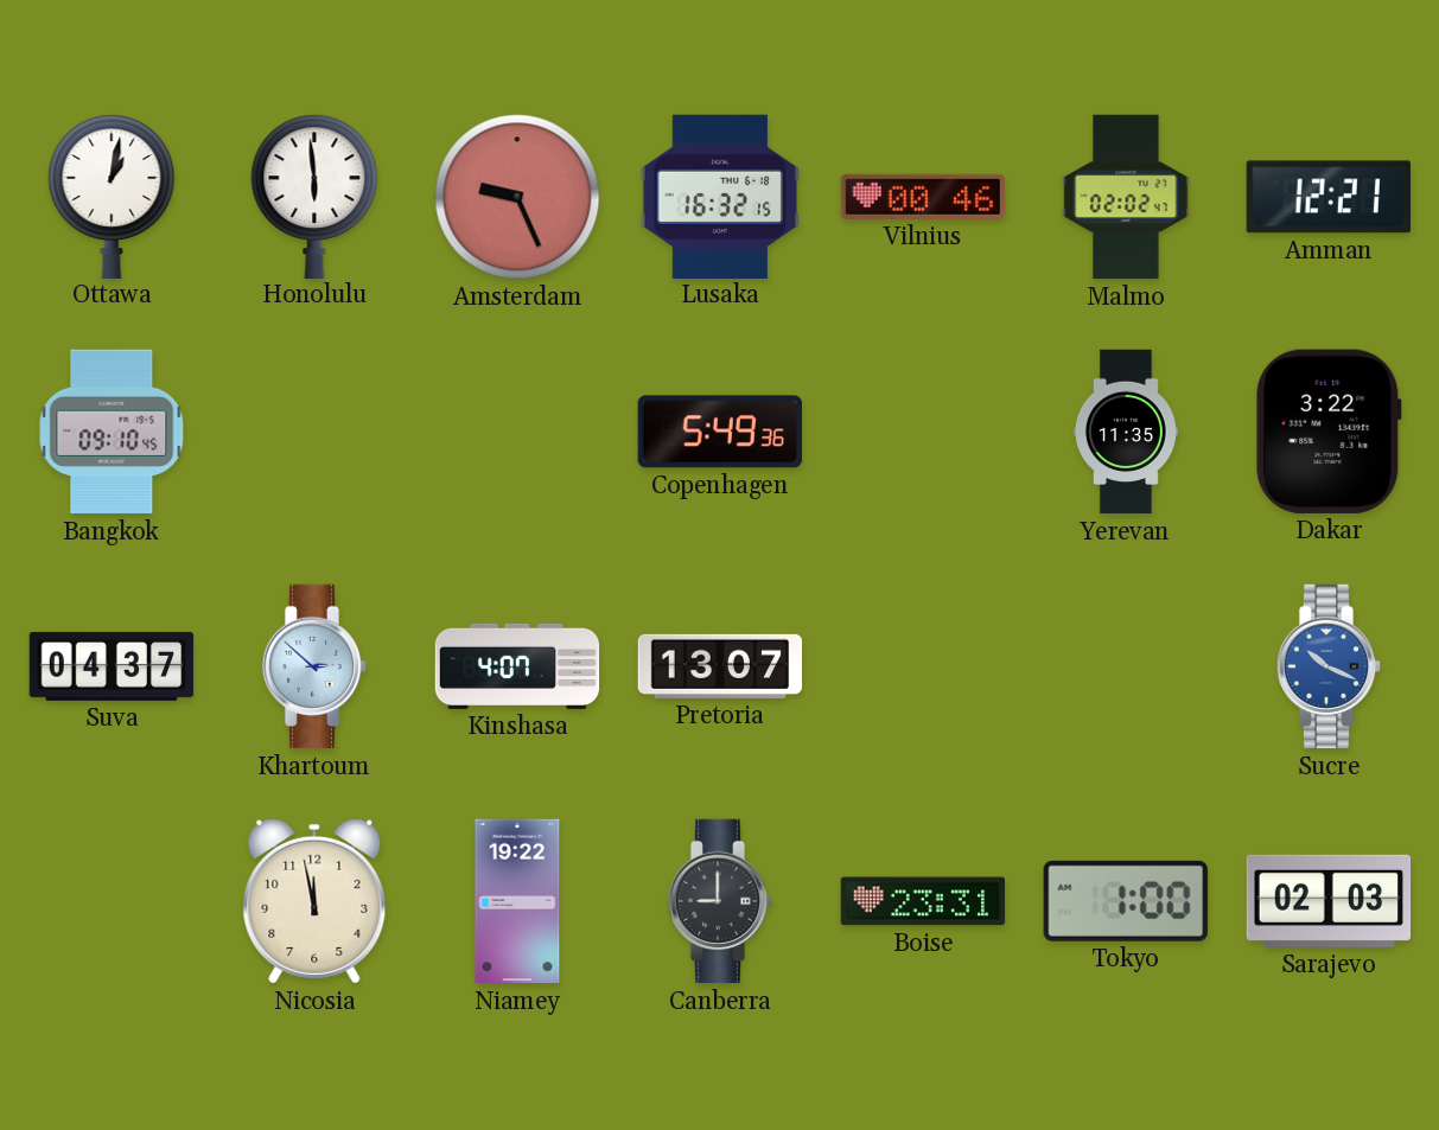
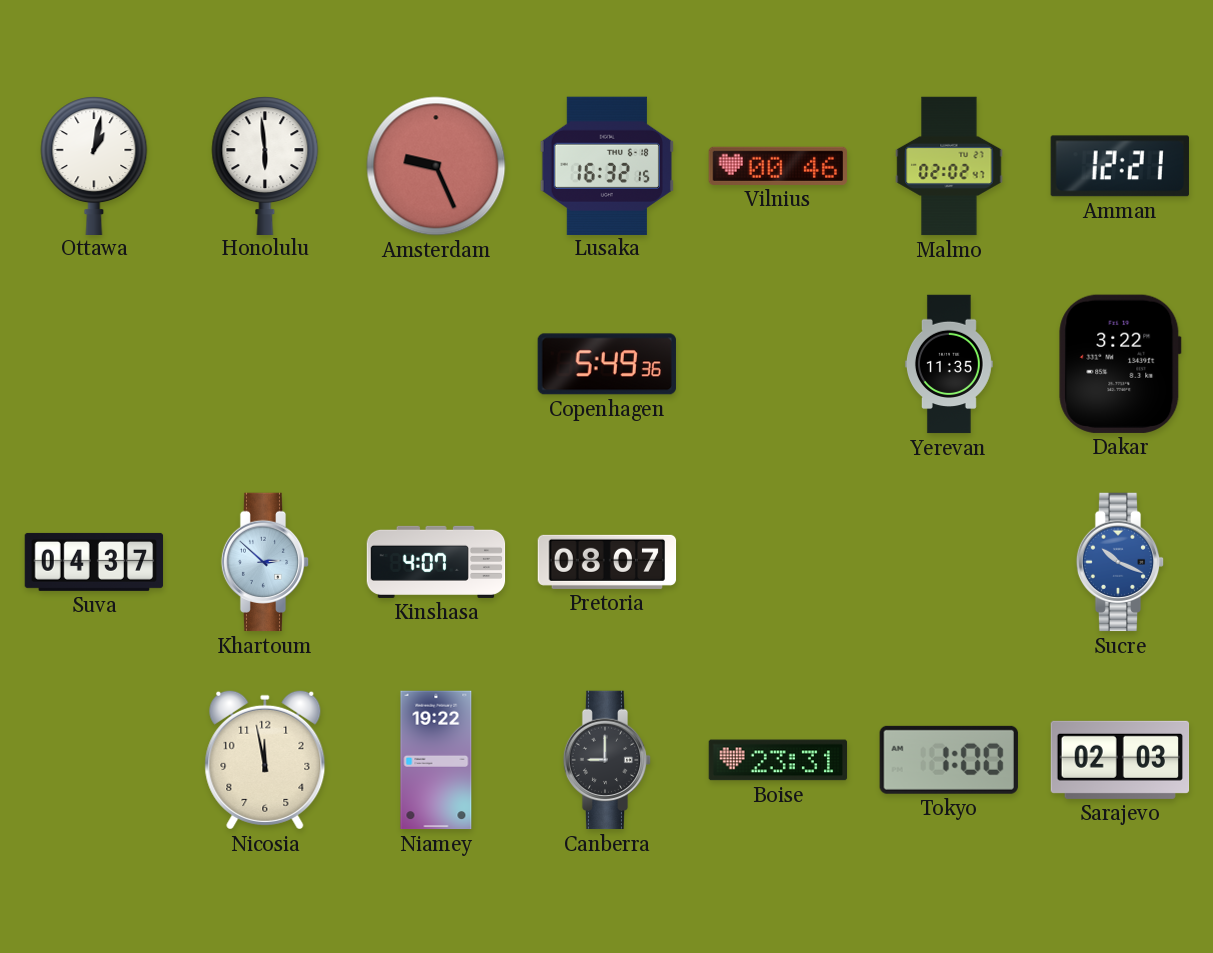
Bangkok: 09:10 -> none (112, 432)
Pretoria: 13:07 -> 08:07 (607, 562)
